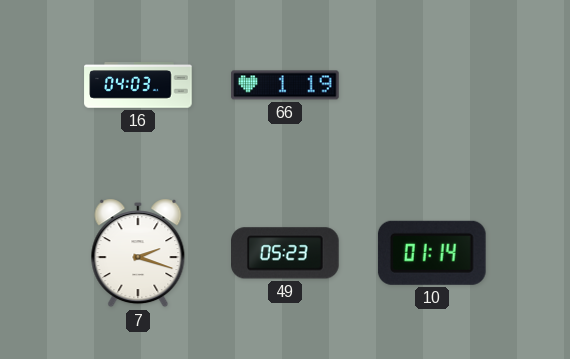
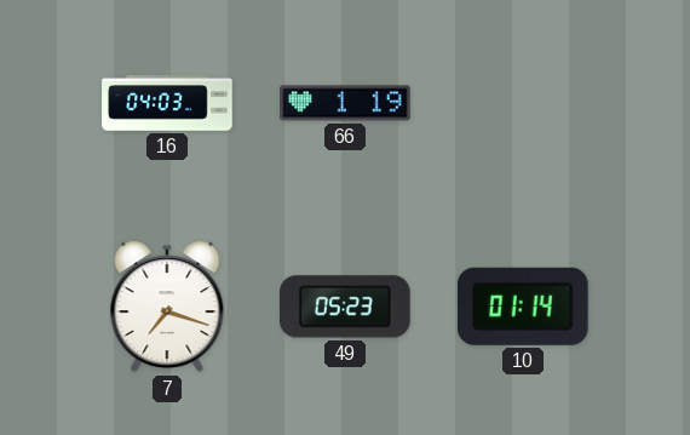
7: 2:18 -> 7:18 (167, 307)
